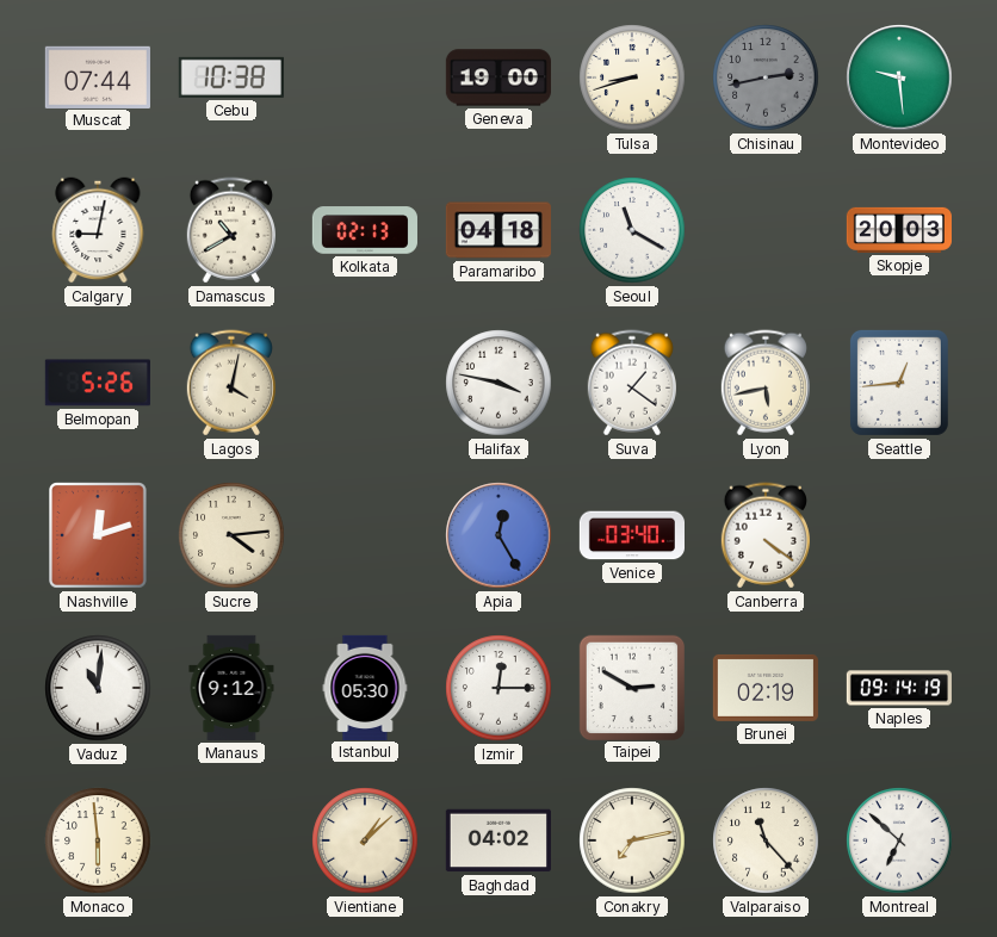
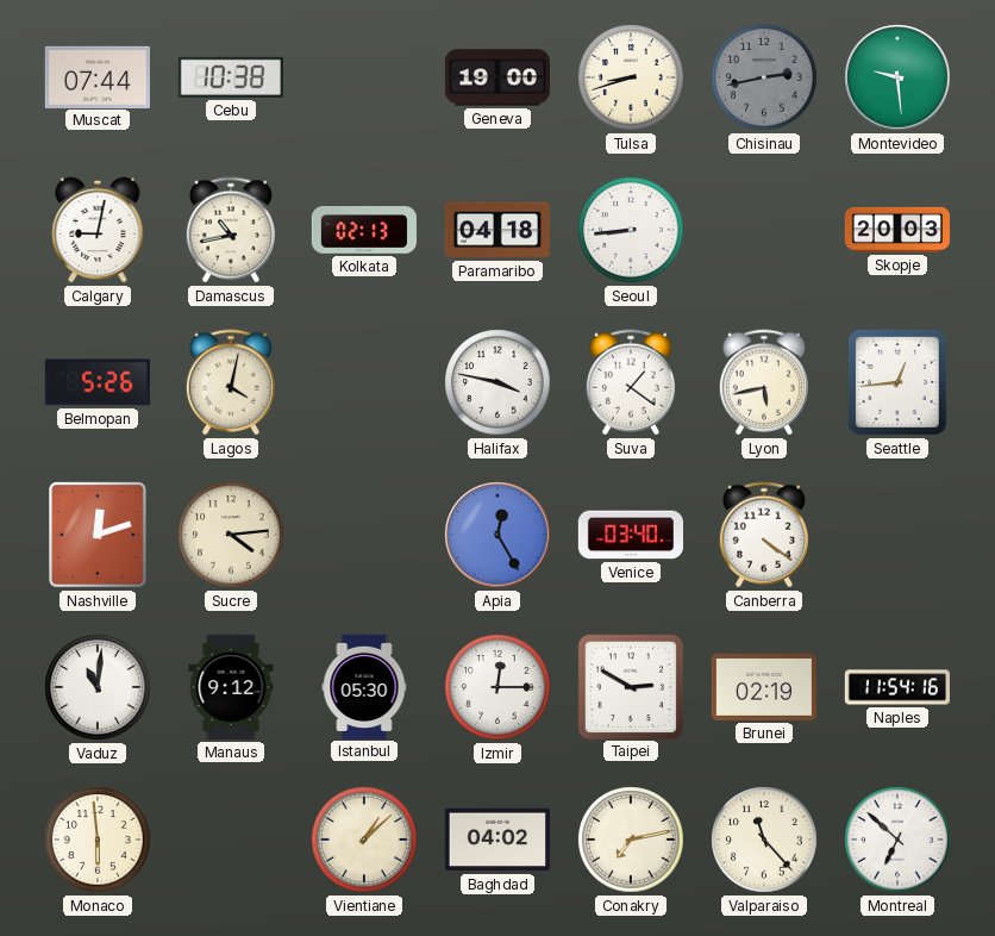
Damascus: 10:40 -> 10:43 (231, 230)
Seoul: 11:20 -> 8:44 (631, 230)
Naples: 09:14 -> 11:54 (897, 687)
